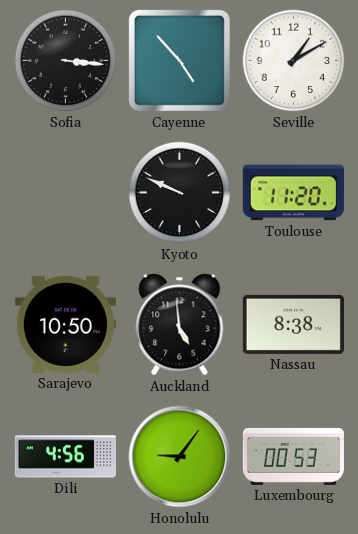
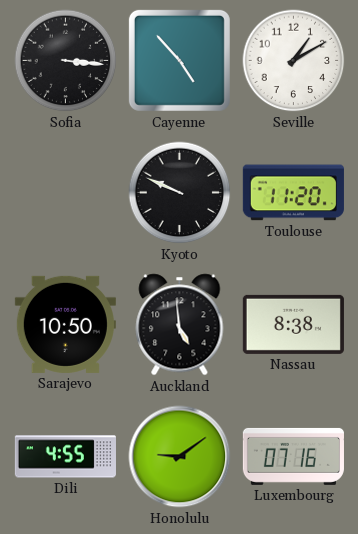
Dili: 4:56 -> 4:55 (65, 457)
Honolulu: 9:06 -> 9:09 (180, 457)
Luxembourg: 00:53 -> 07:16 (293, 456)
